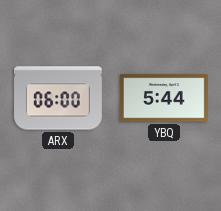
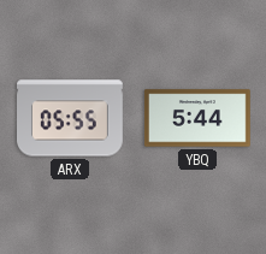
ARX: 06:00 -> 05:55 (71, 118)
